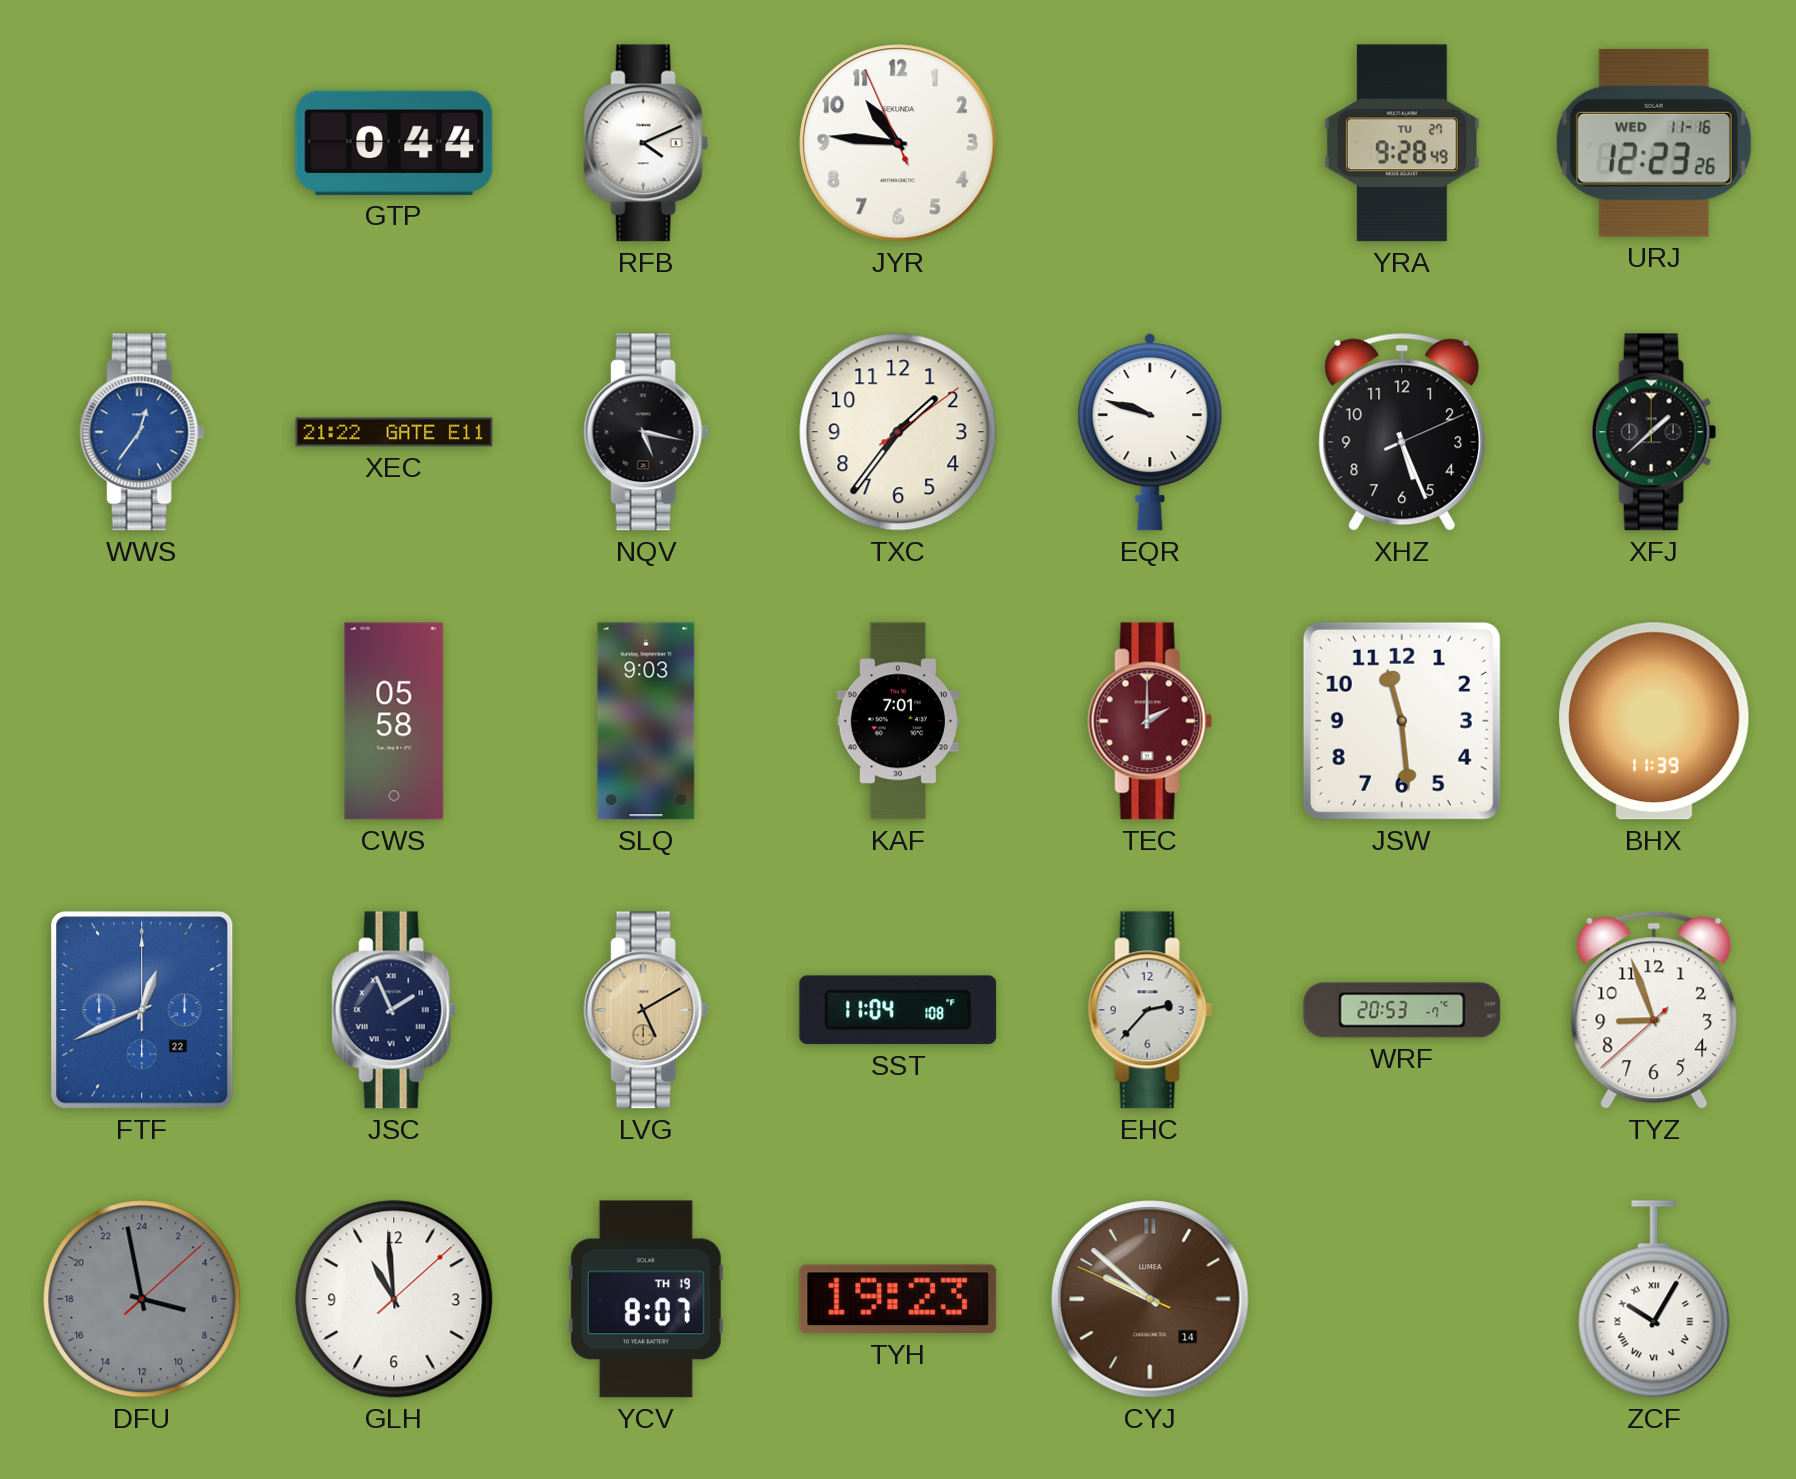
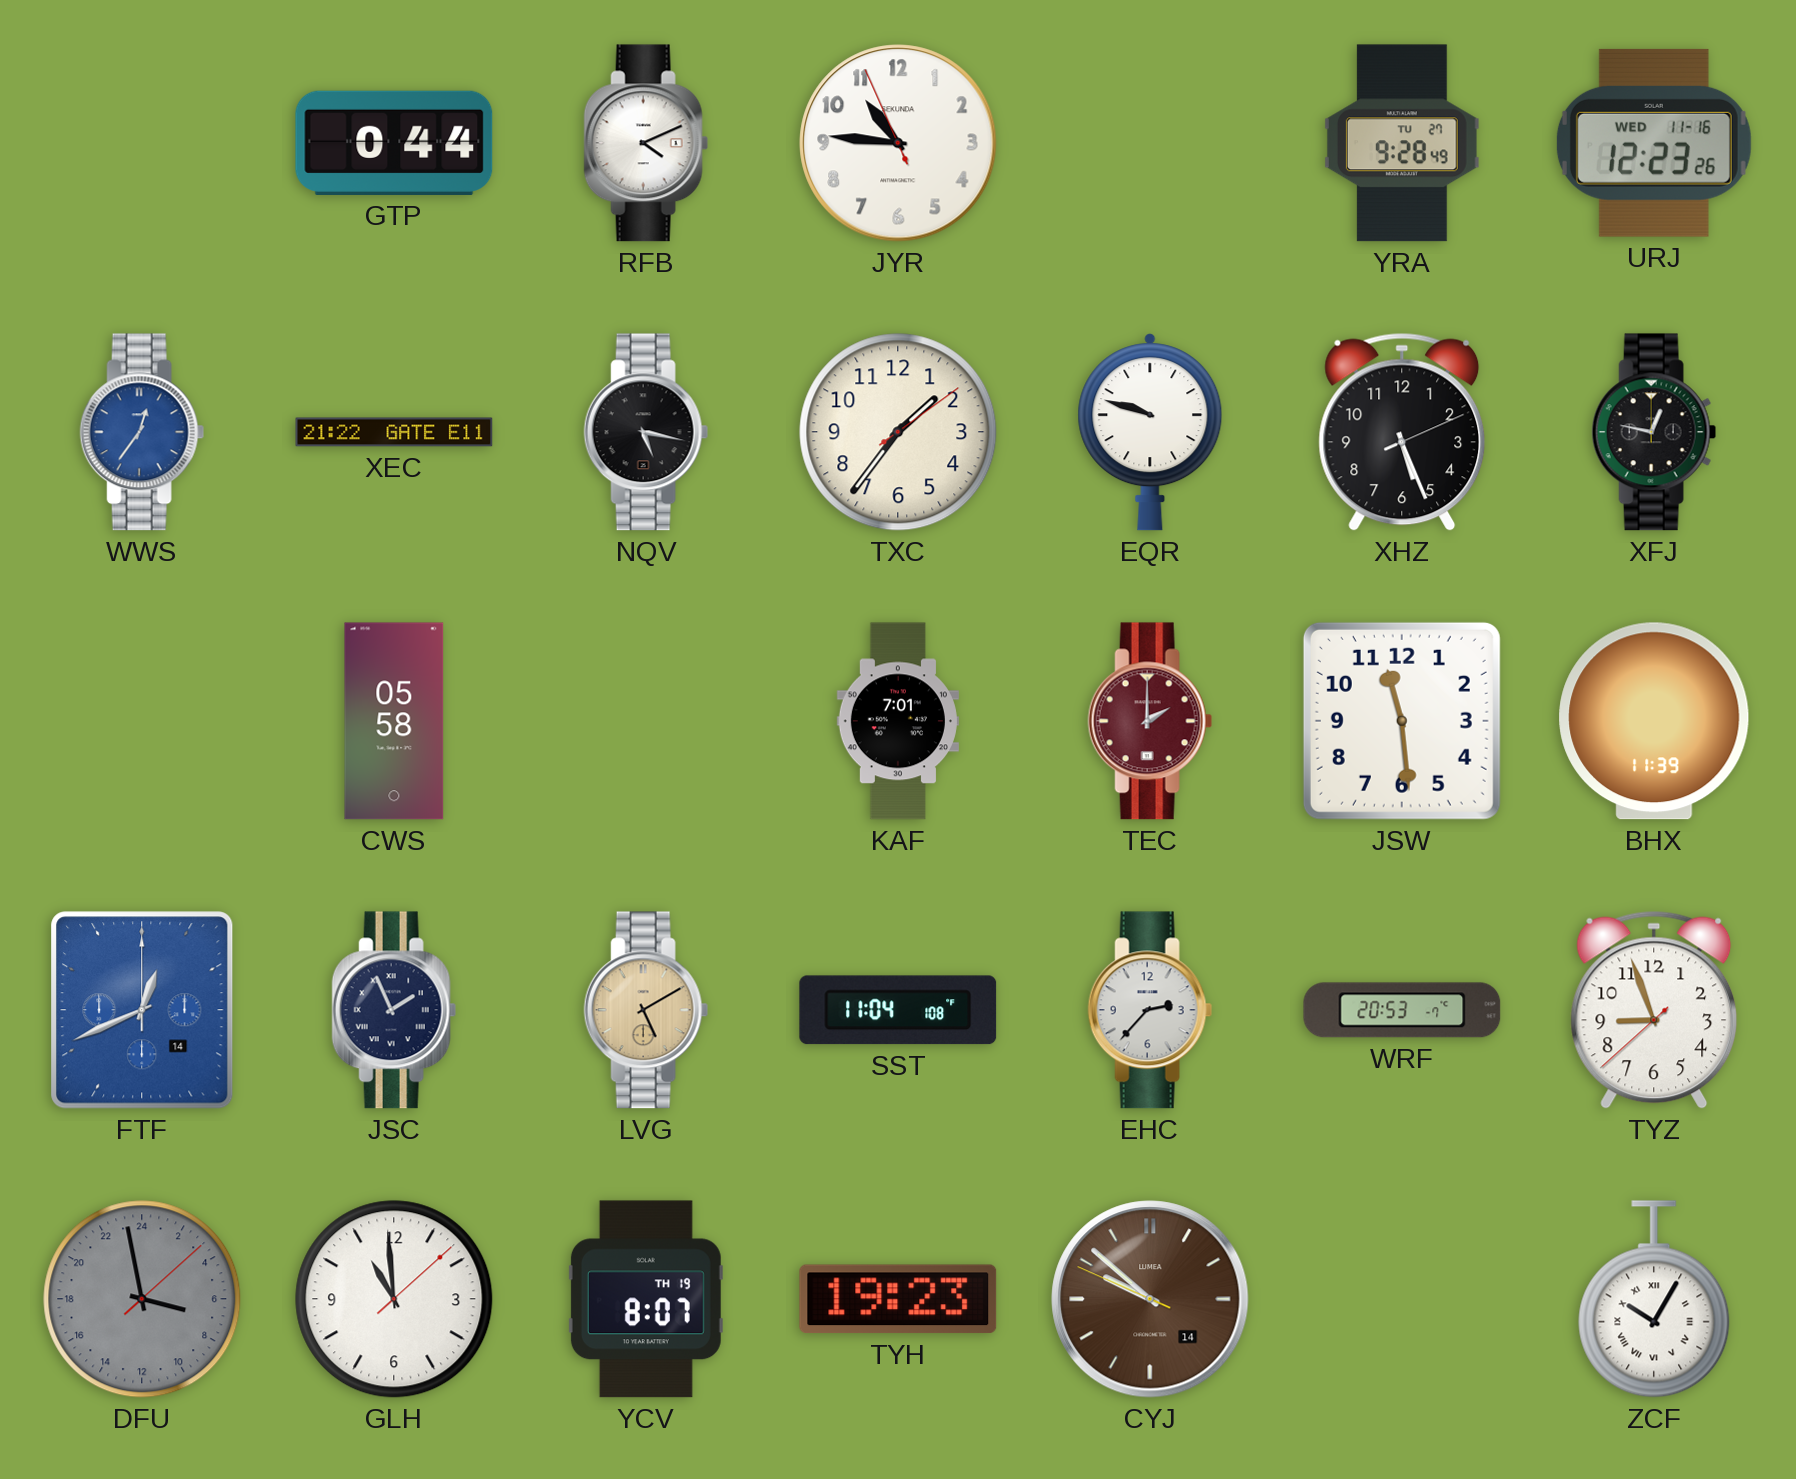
XFJ: 1:38 -> 12:47 (1654, 432)
SLQ: 9:03 -> none (646, 721)
FTF date: 22 -> 14 (142, 1010)
